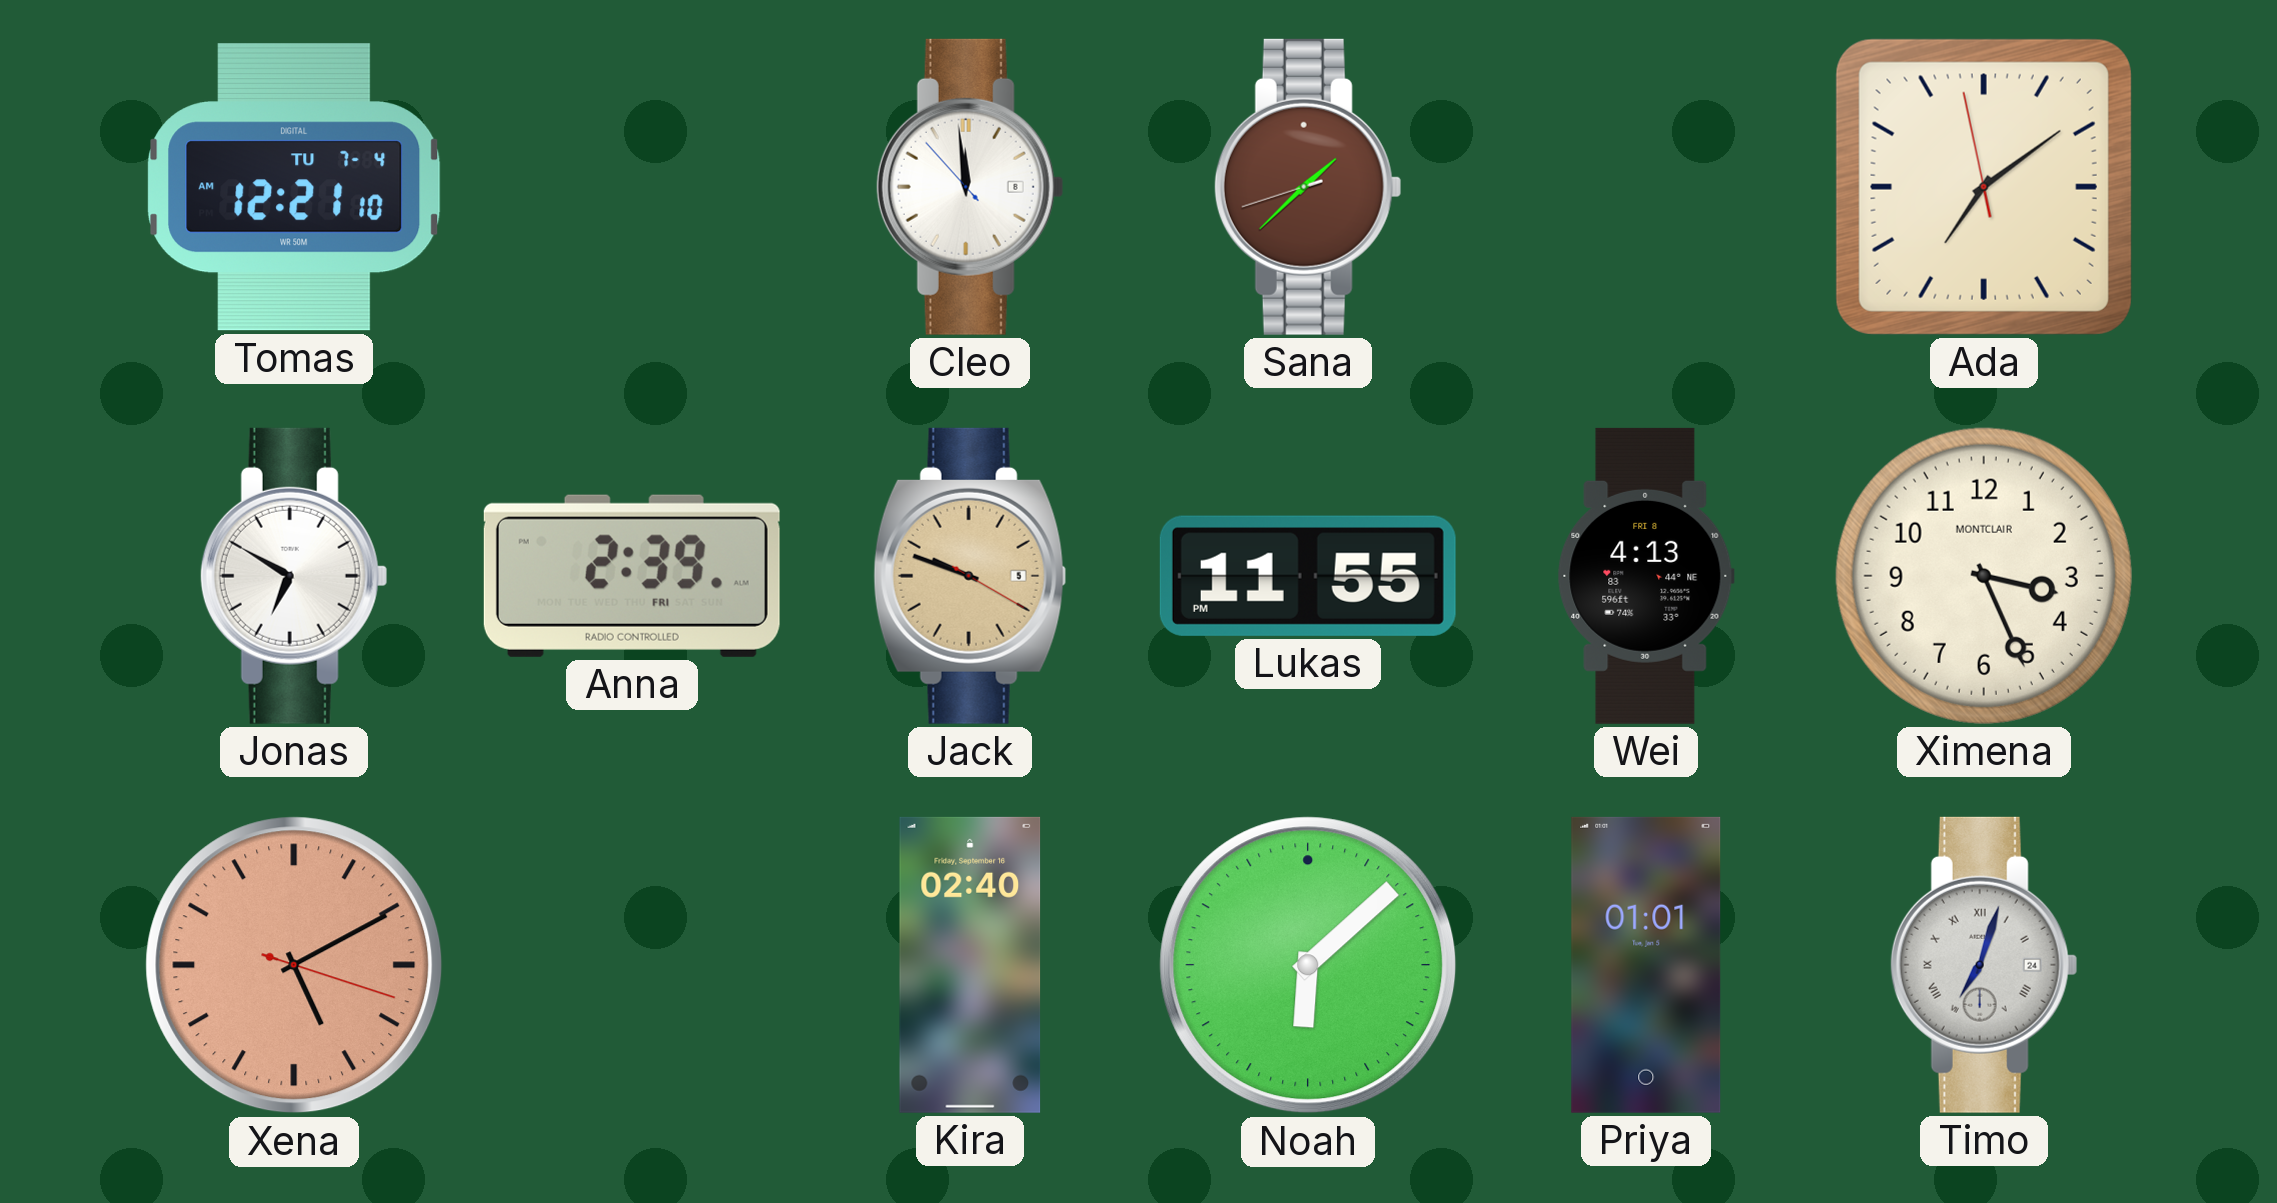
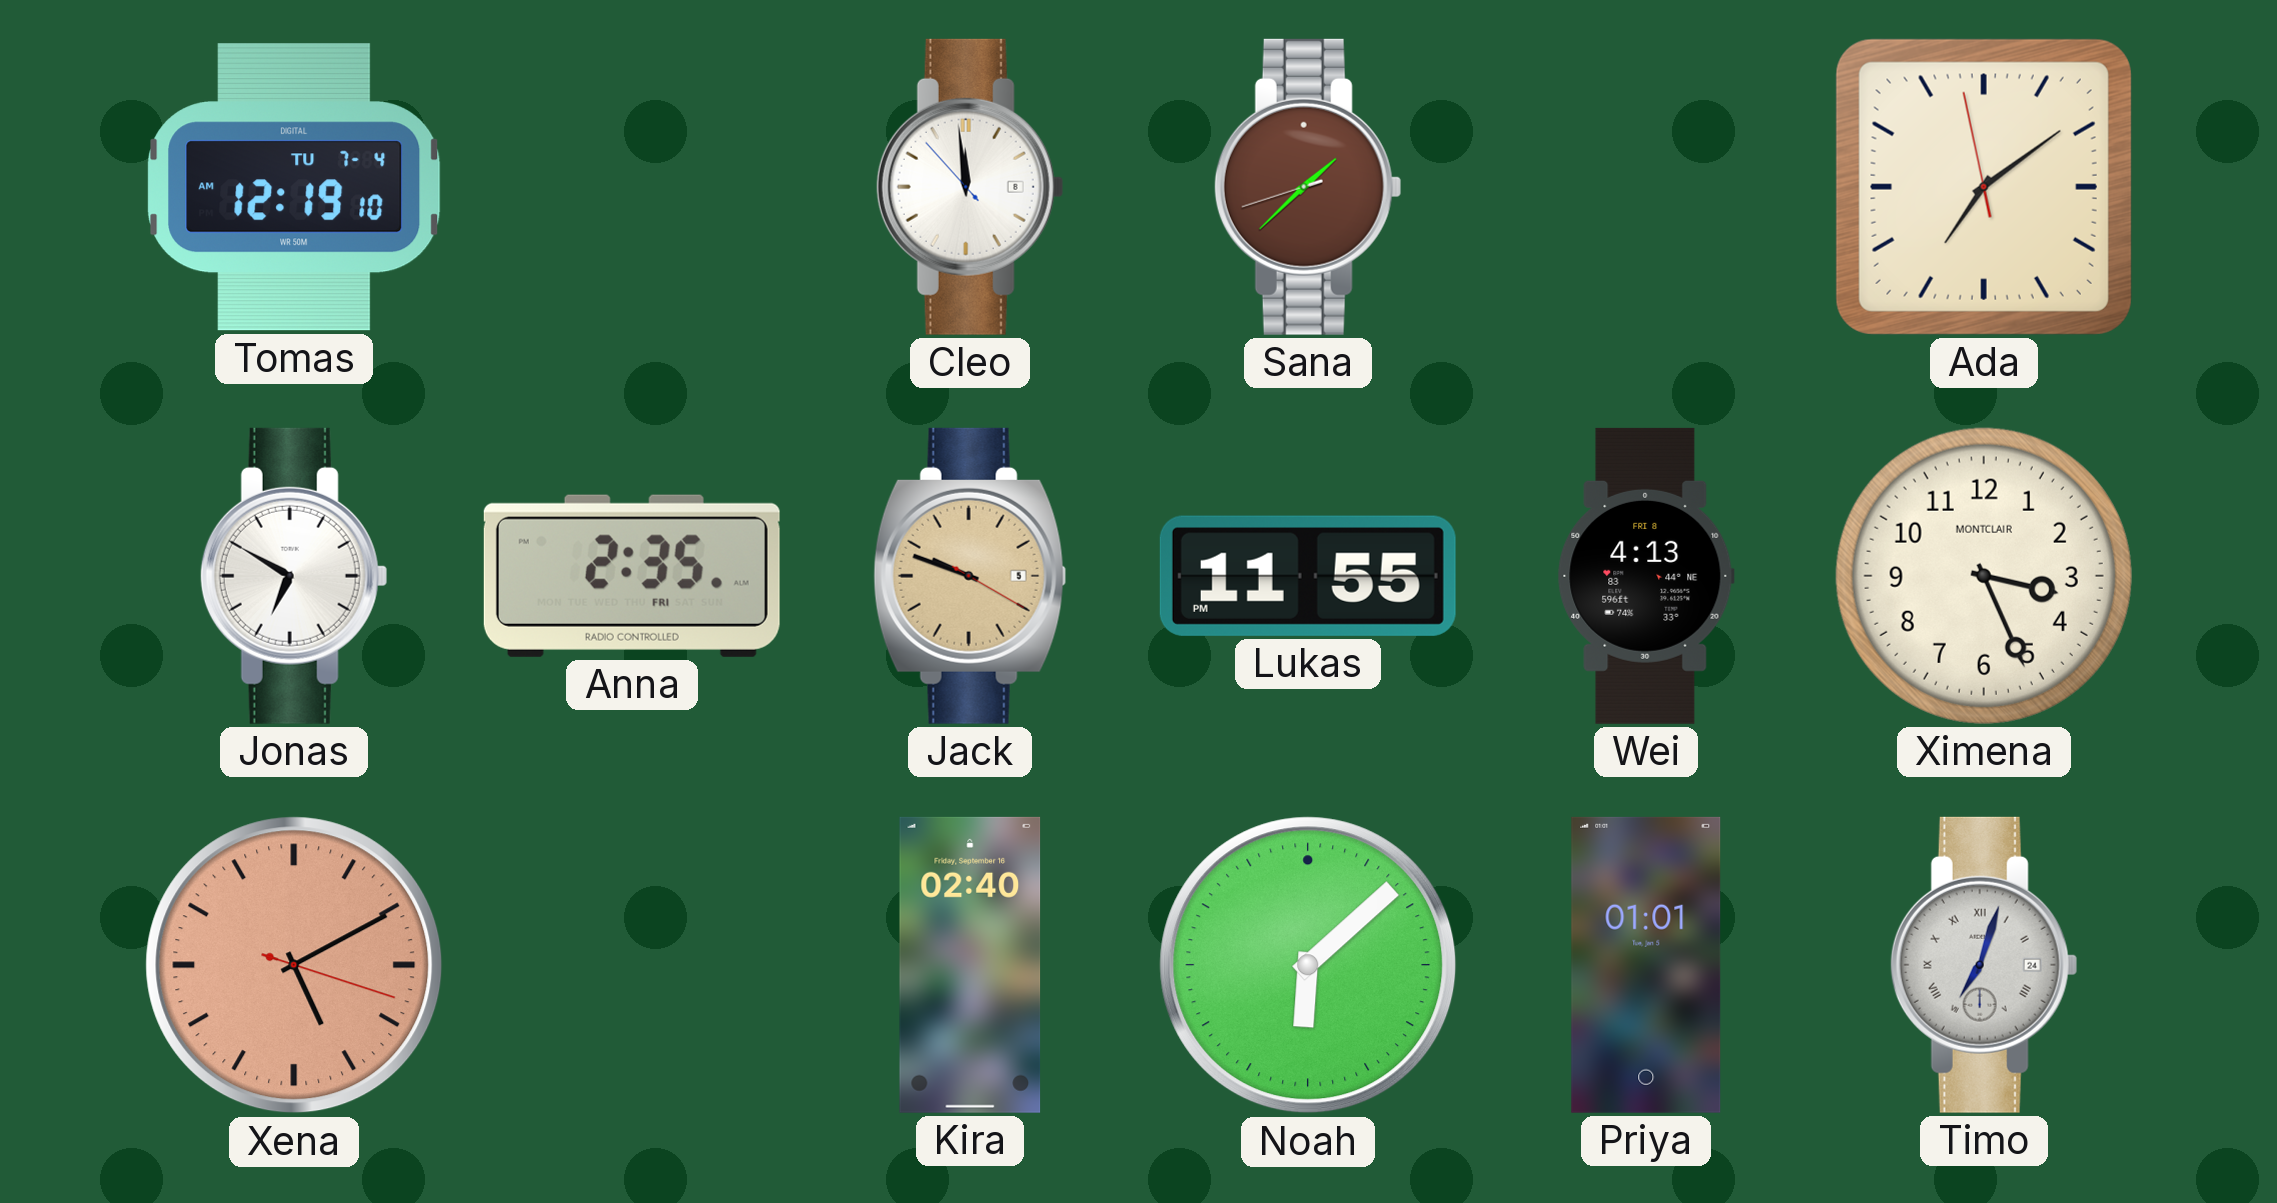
Tomas: 12:21 -> 12:19 (294, 187)
Anna: 2:39 -> 2:35 (632, 576)
